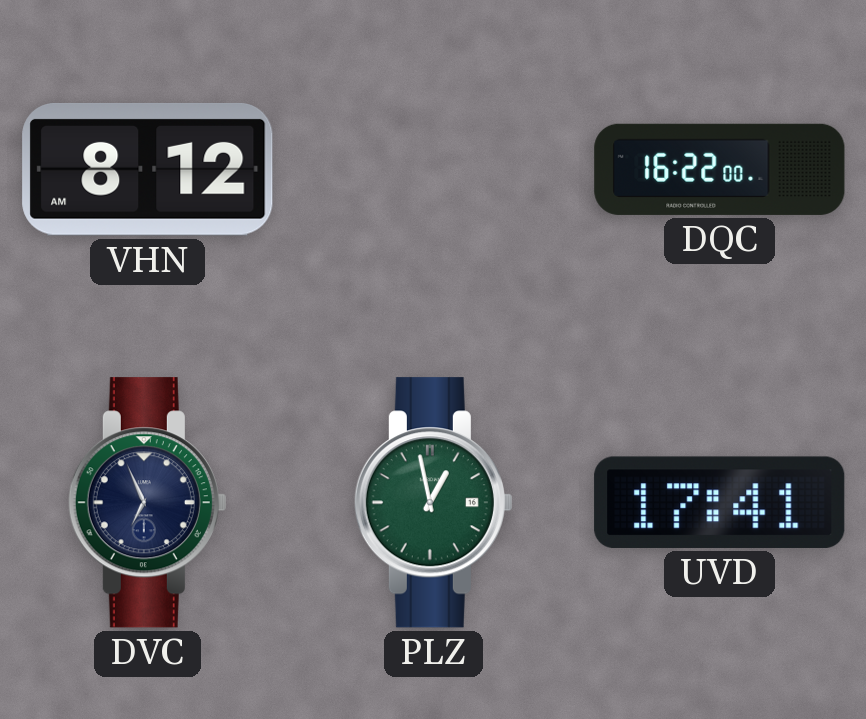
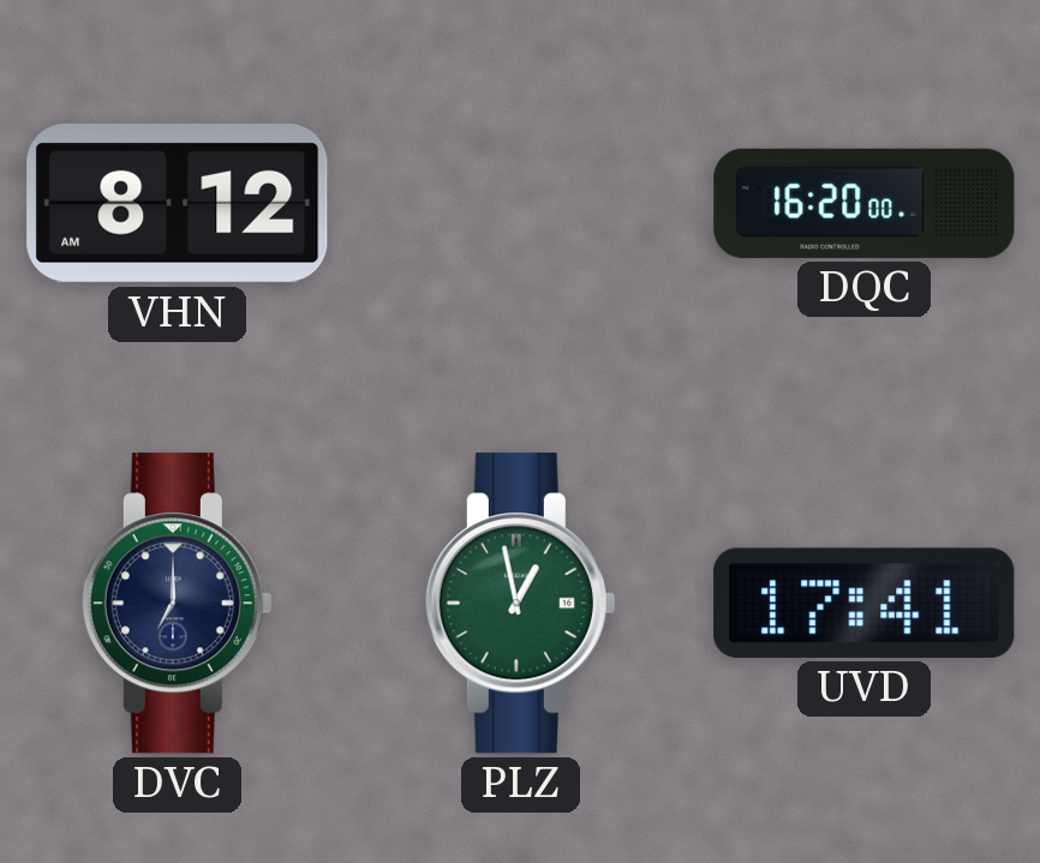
DQC: 16:22 -> 16:20 (865, 203)
DVC: 6:56 -> 7:00 (177, 604)
